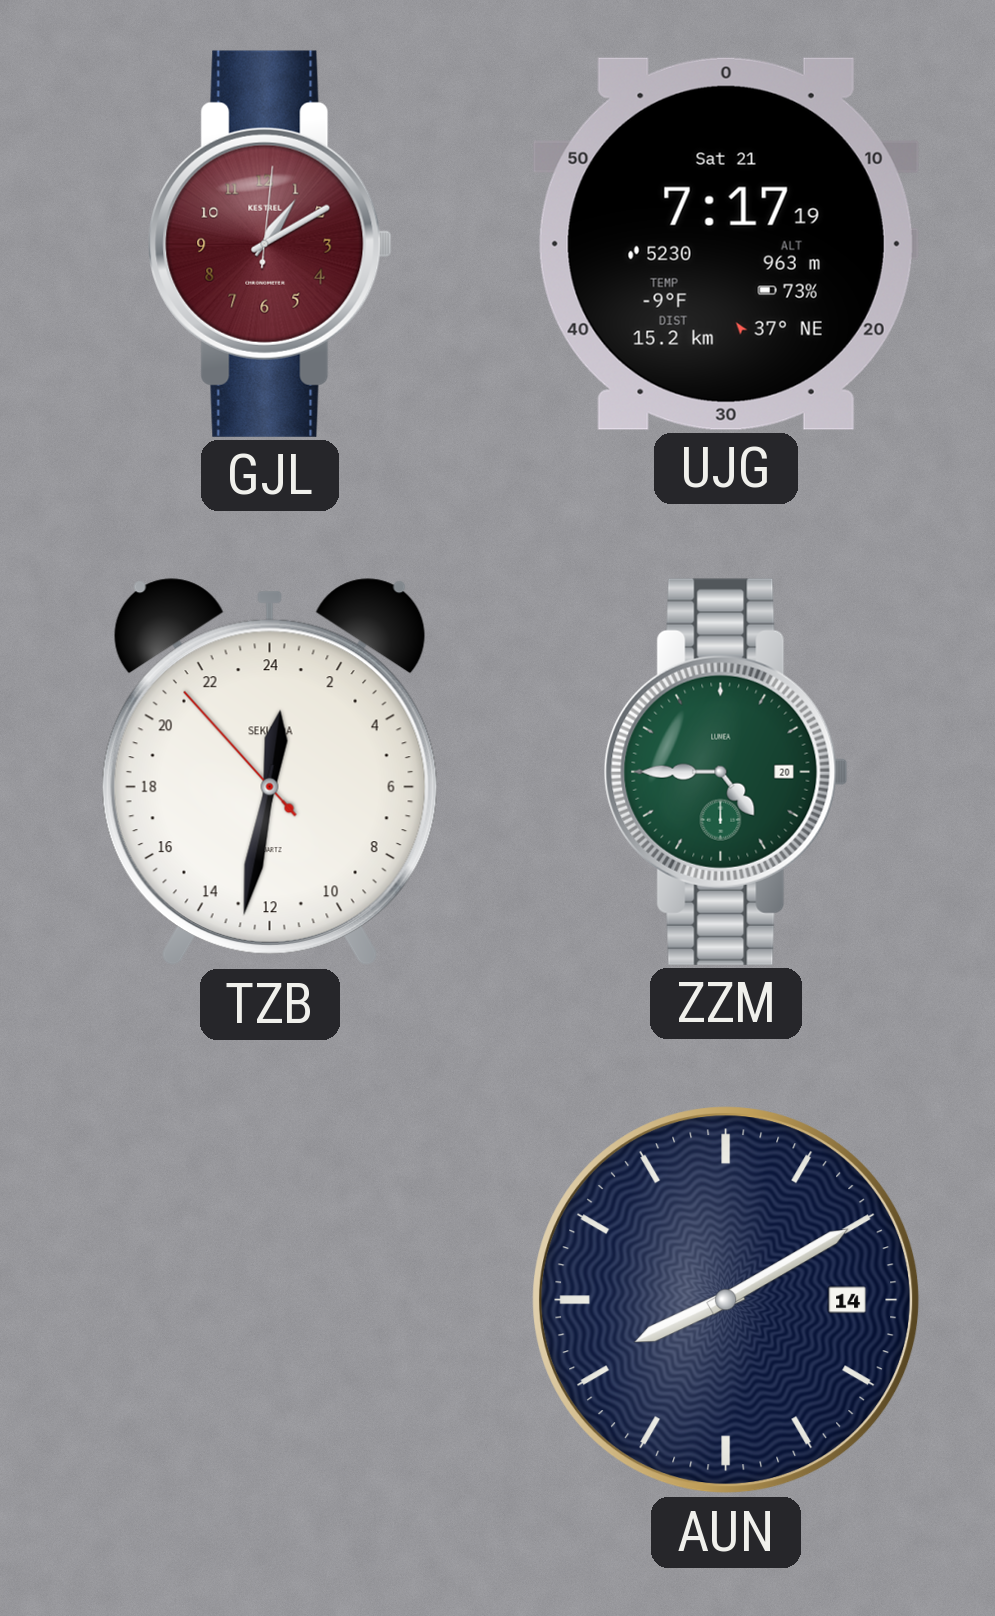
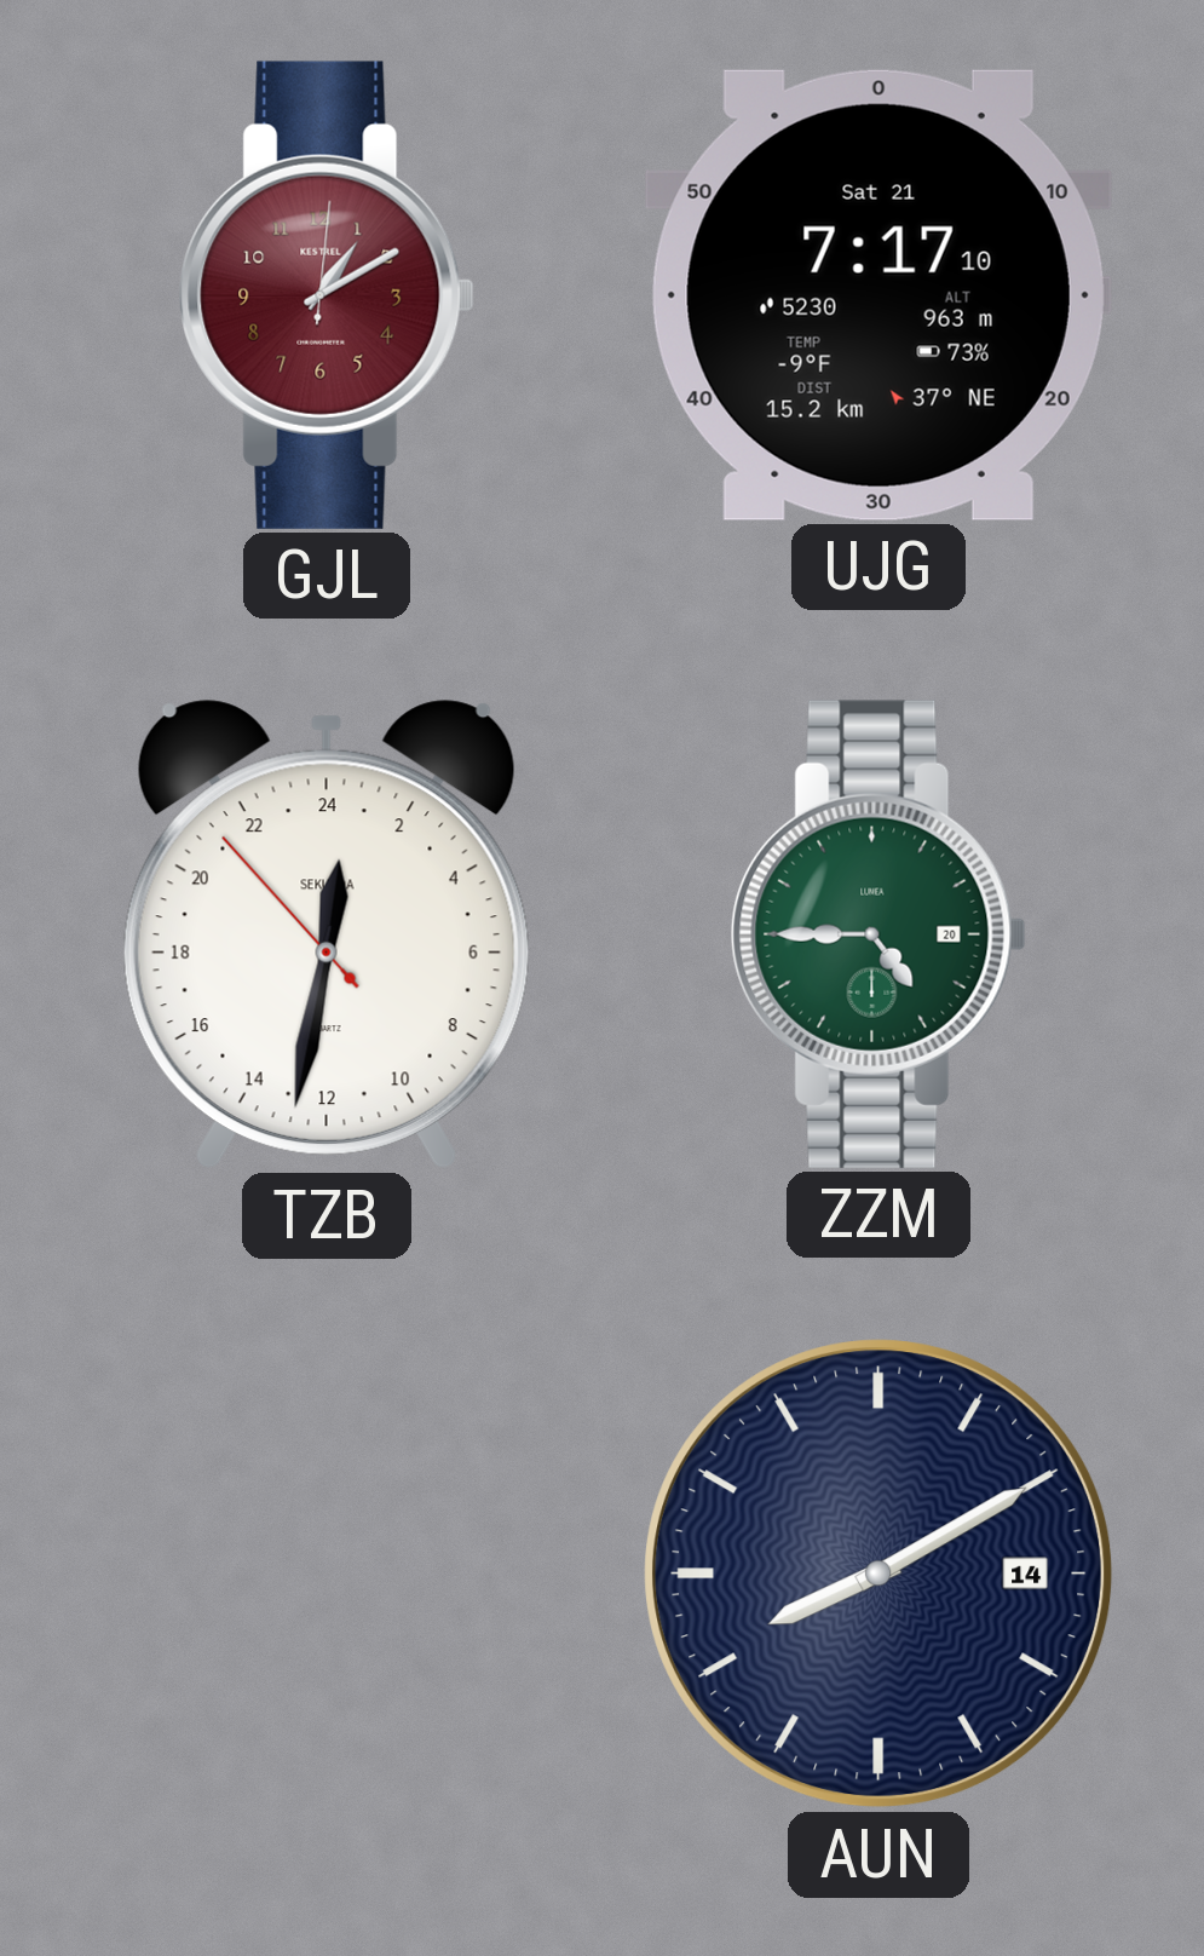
UJG: 7:17:19 -> 7:17:10 (878, 295)
